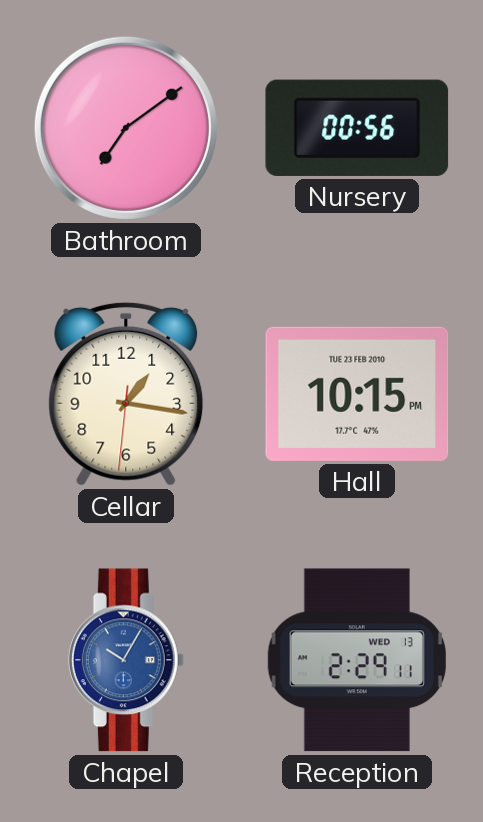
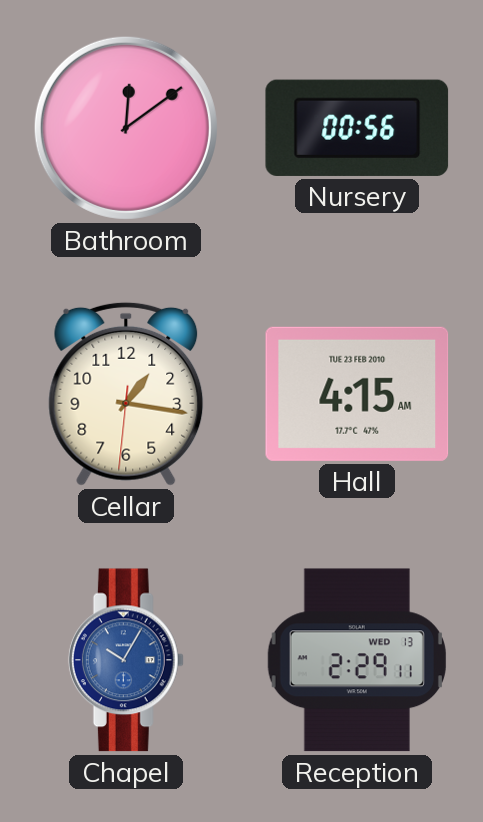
Bathroom: 7:09 -> 12:09 (126, 128)
Hall: 10:15 -> 4:15 (357, 394)
